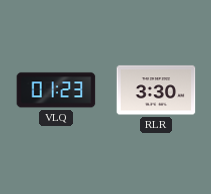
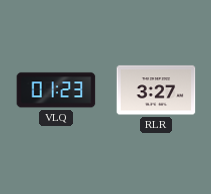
RLR: 3:30 -> 3:27 (156, 90)
